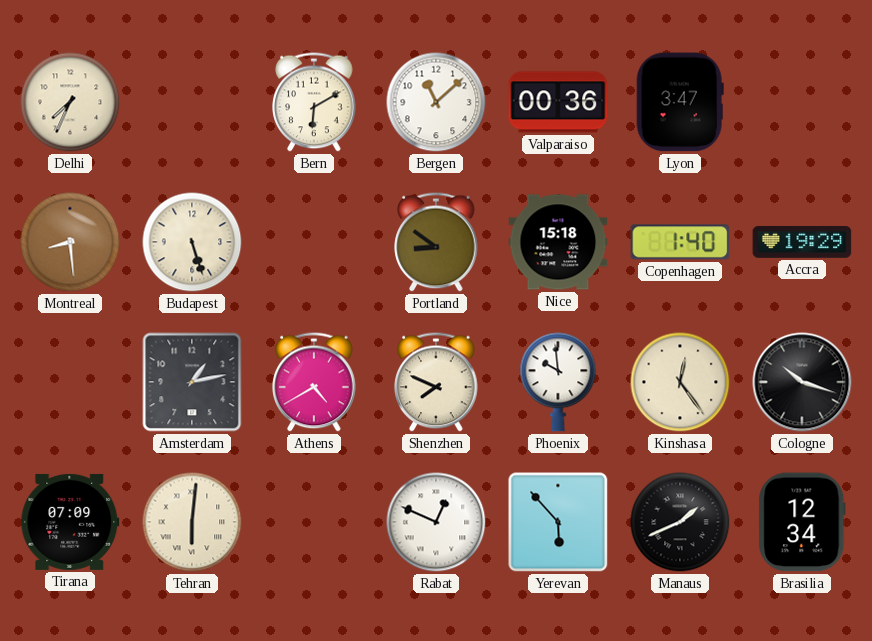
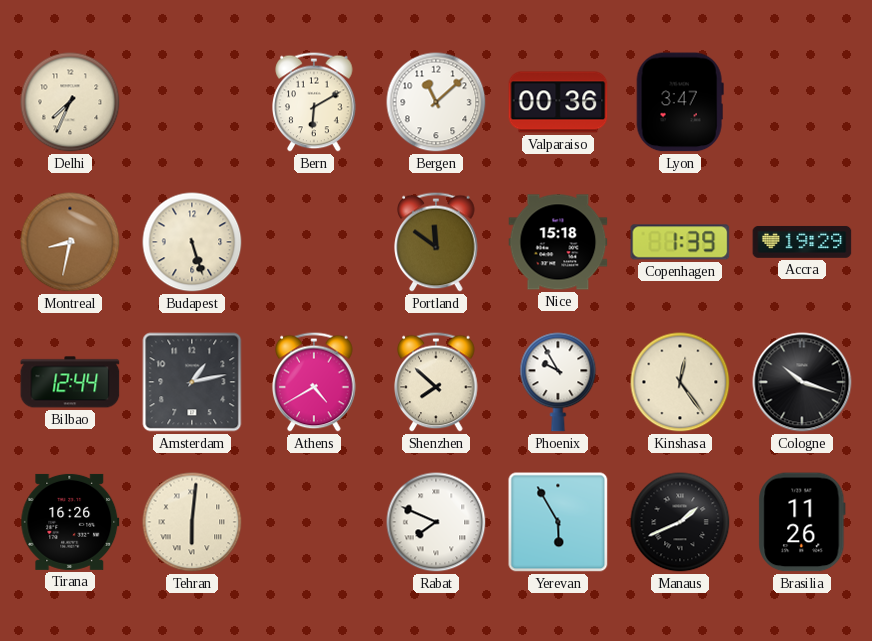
Montreal: 8:29 -> 8:32 (70, 242)
Portland: 8:51 -> 11:51 (436, 242)
Copenhagen: 1:40 -> 1:39 (680, 242)
Bilbao: none -> 12:44 (70, 382)
Shenzhen: 7:49 -> 7:52 (436, 382)
Phoenix: 9:59 -> 9:55 (558, 382)
Tirana: 07:09 -> 16:26 (70, 522)
Rabat: 12:49 -> 7:49 (436, 522)
Yerevan: 5:53 -> 5:55 (558, 522)
Brasilia: 12:34 -> 11:26 (802, 522)
